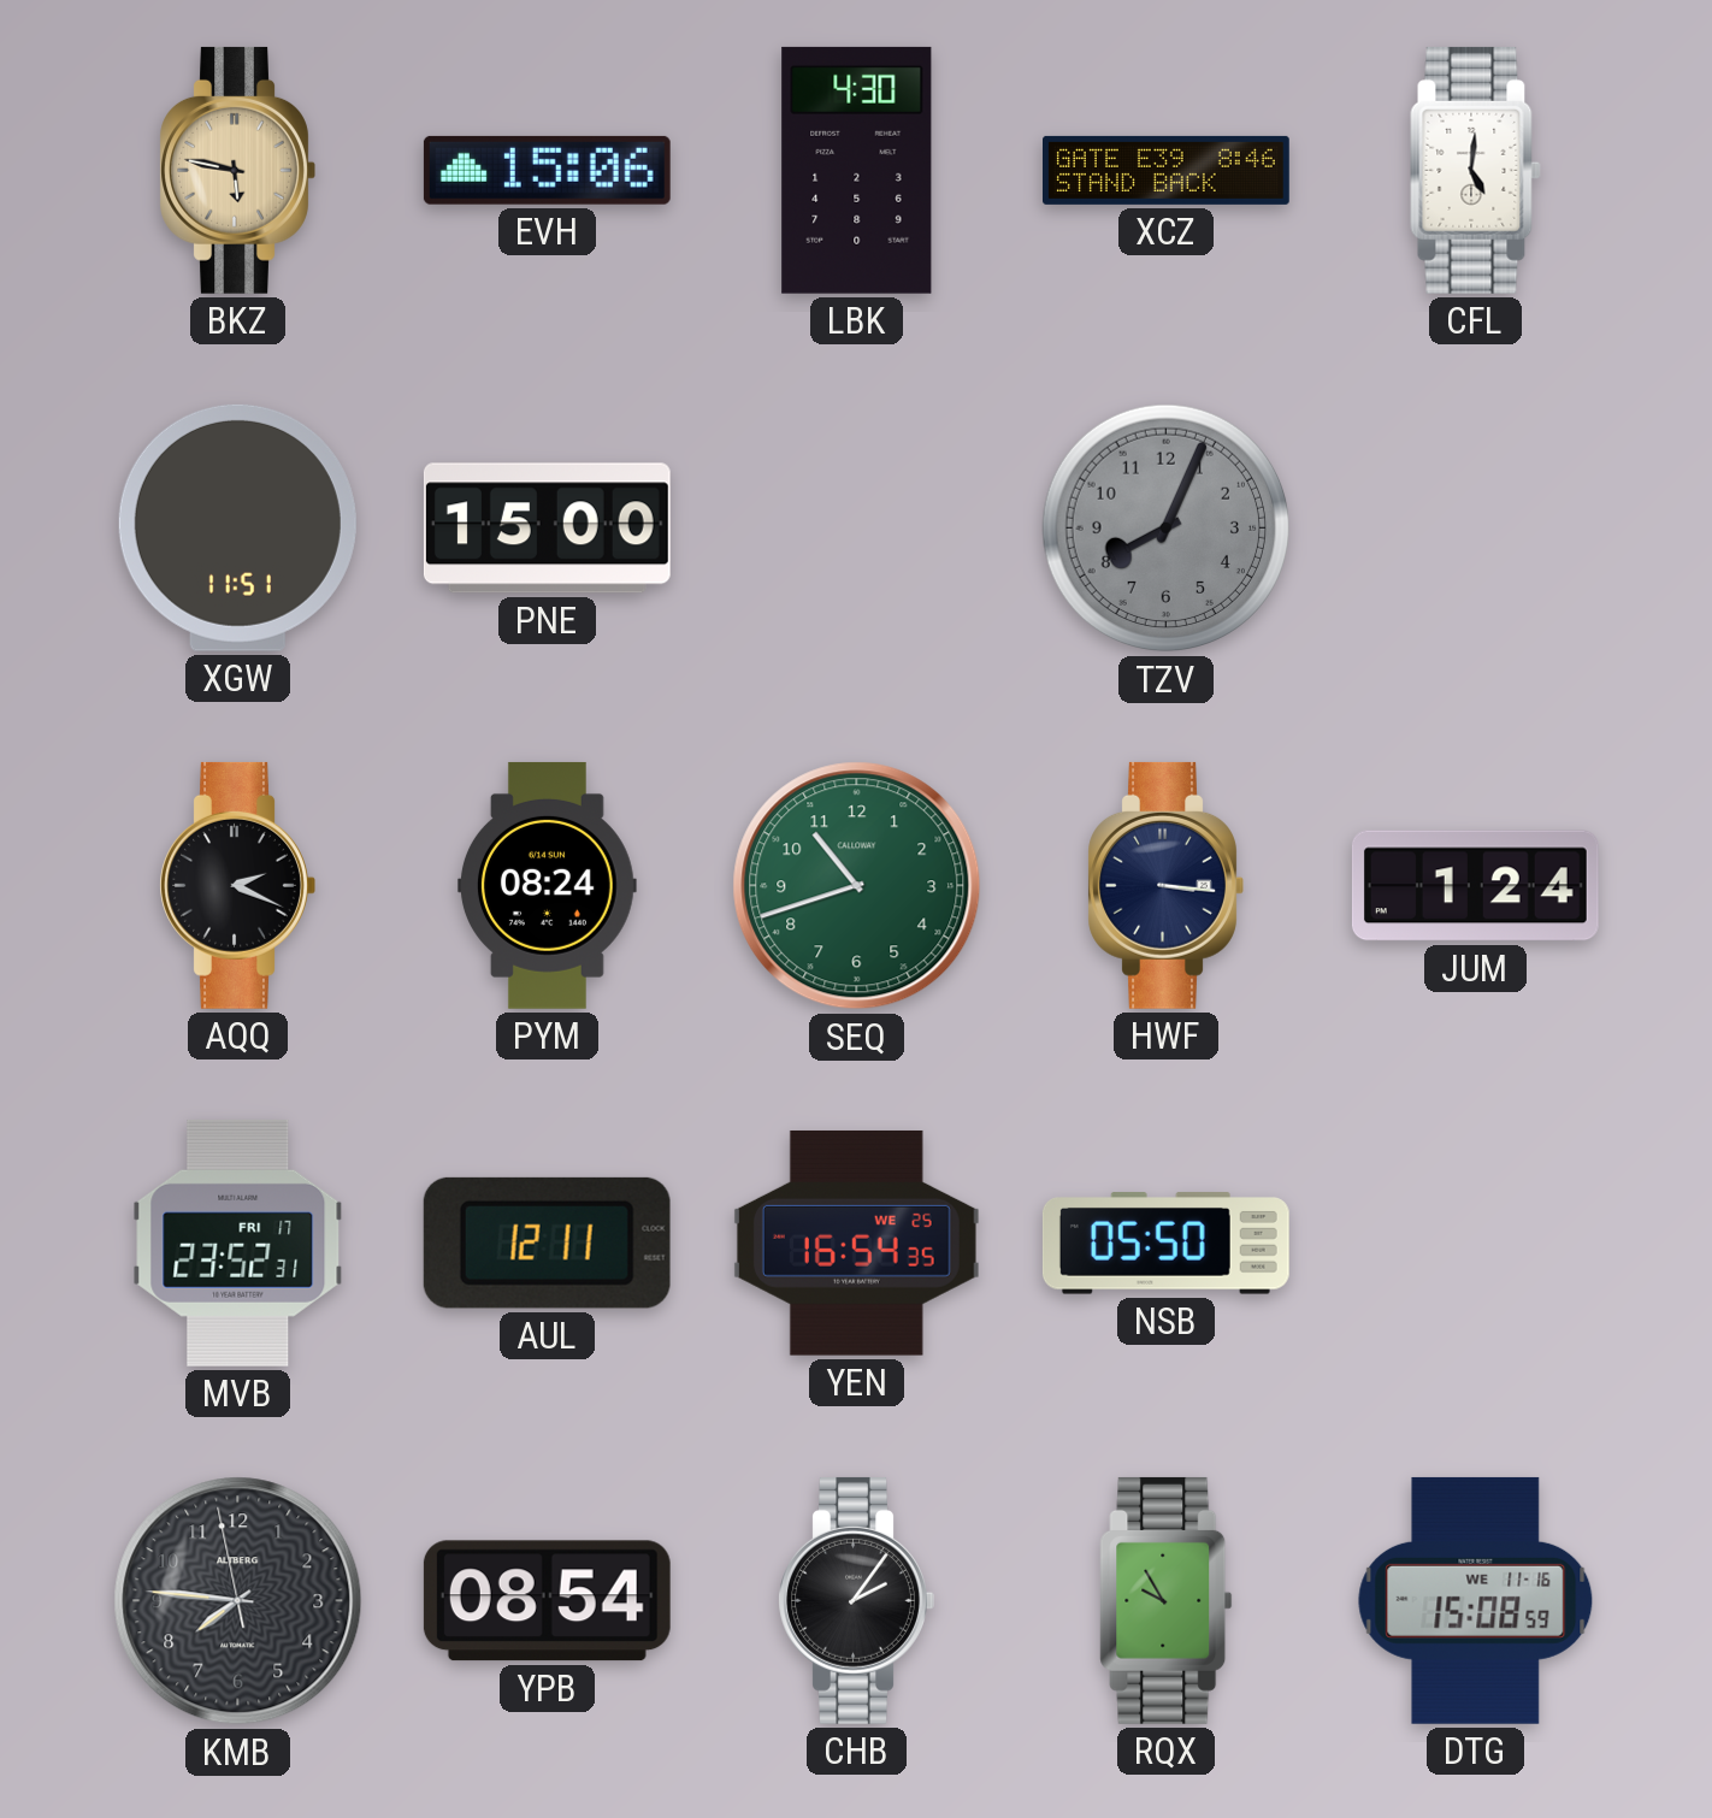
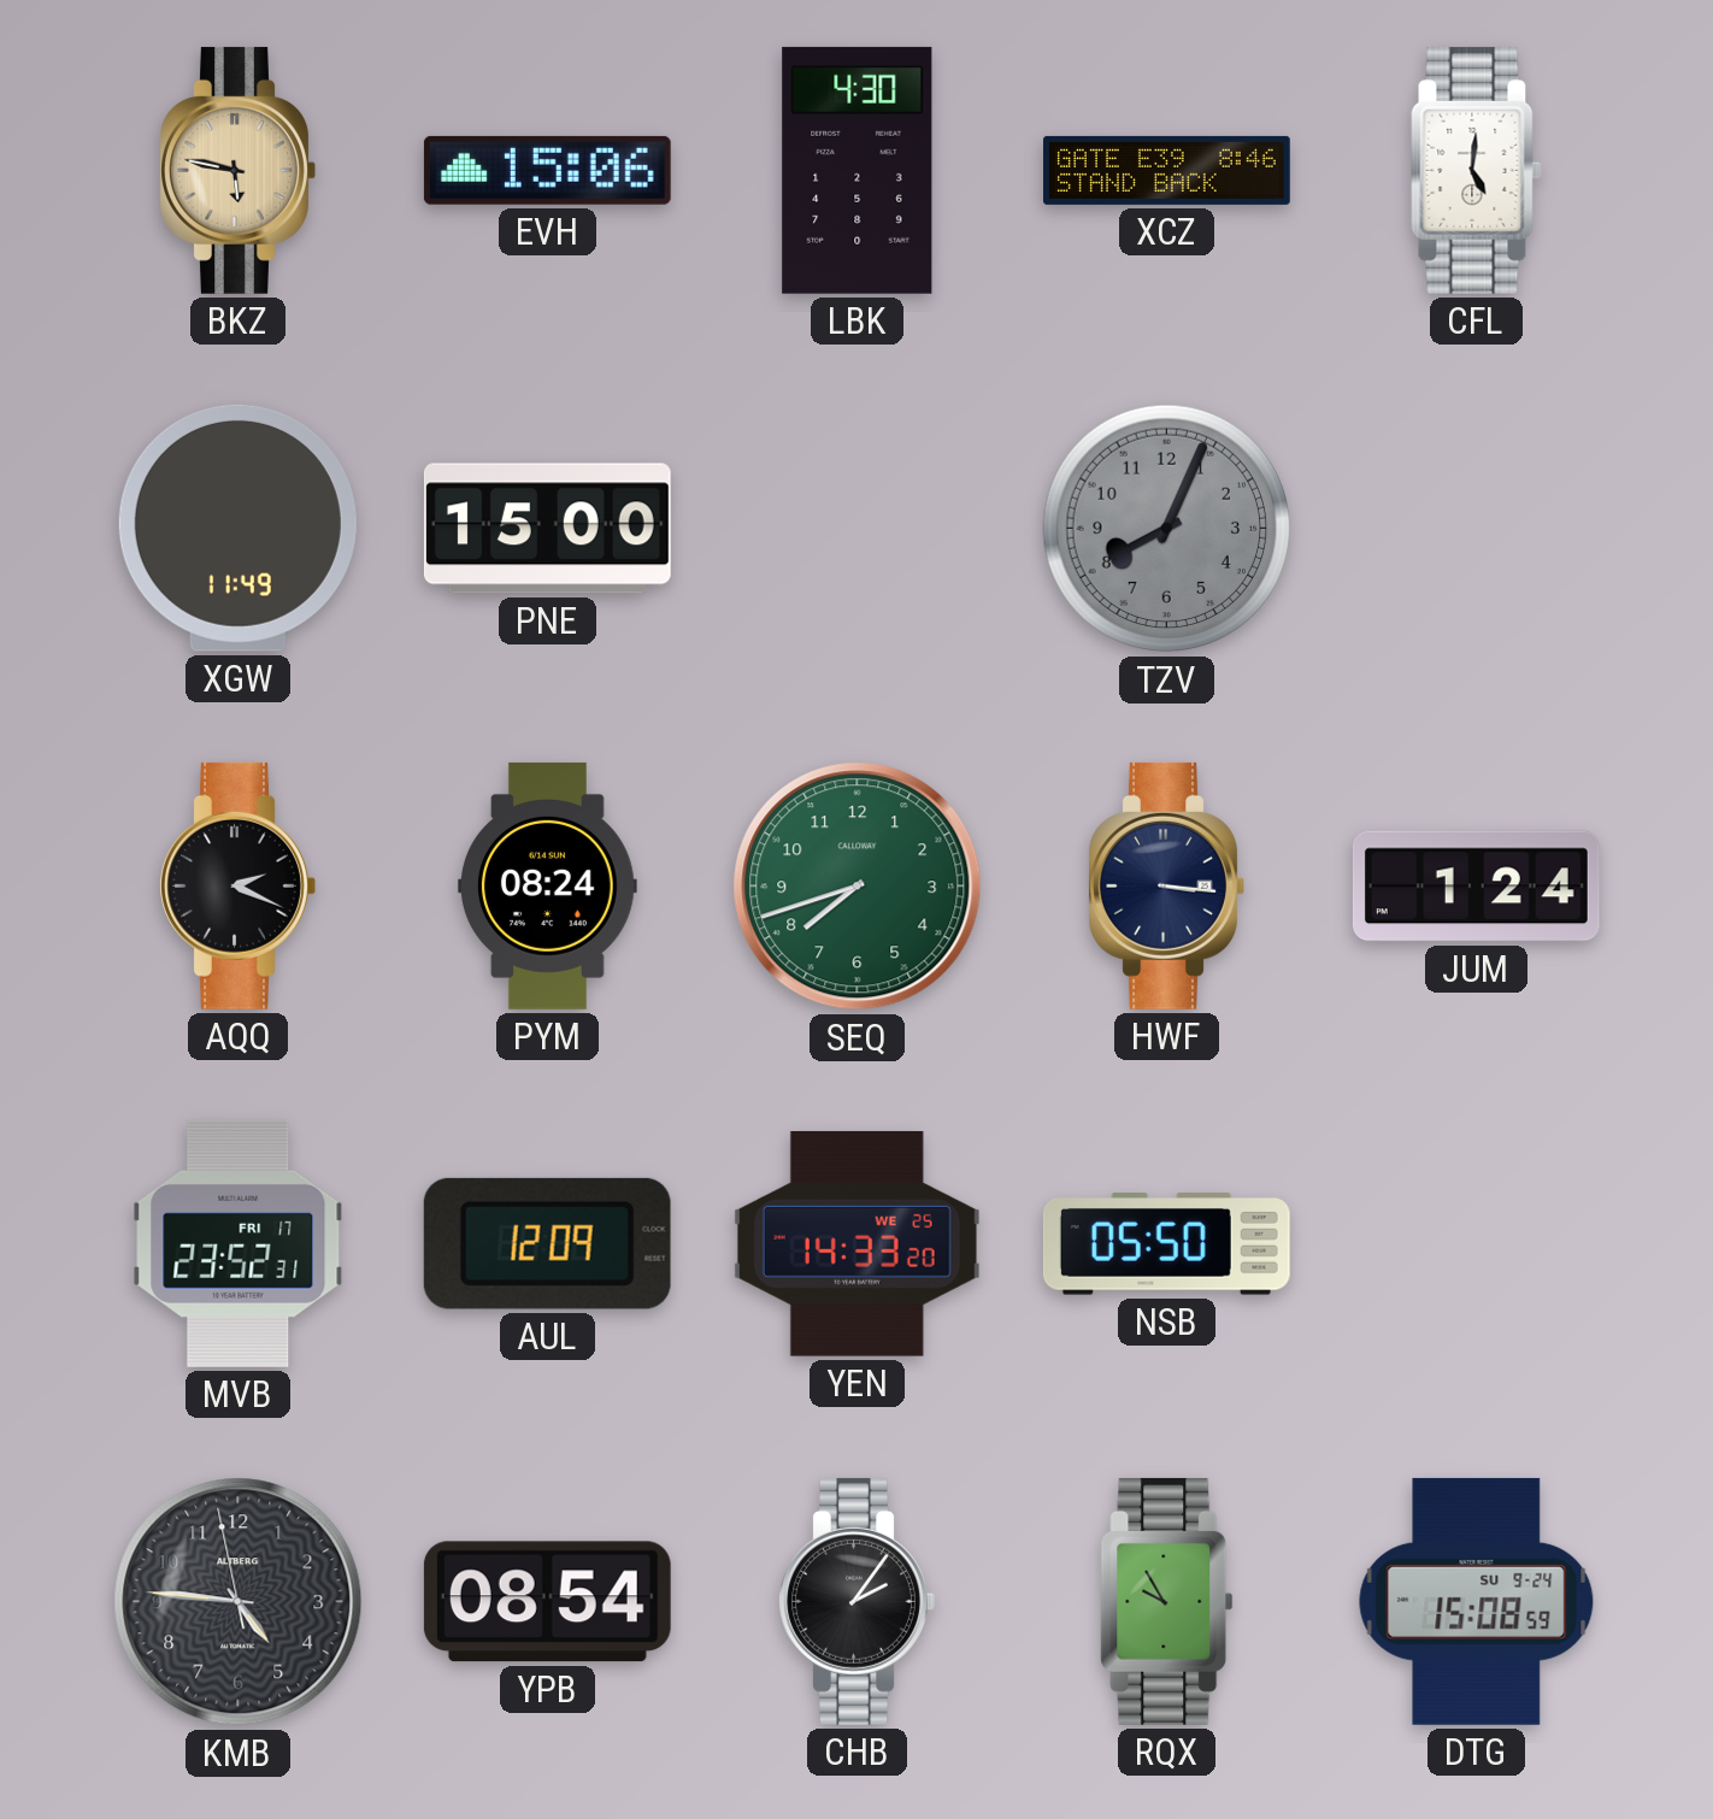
XGW: 11:51 -> 11:49 (237, 528)
SEQ: 10:42 -> 7:42 (858, 887)
AUL: 12:11 -> 12:09 (547, 1243)
YEN: 16:54 -> 14:33 (856, 1243)
KMB: 7:45 -> 4:45 (239, 1602)
DTG date: WE 11-16 -> SU 9-24 (1477, 1601)
